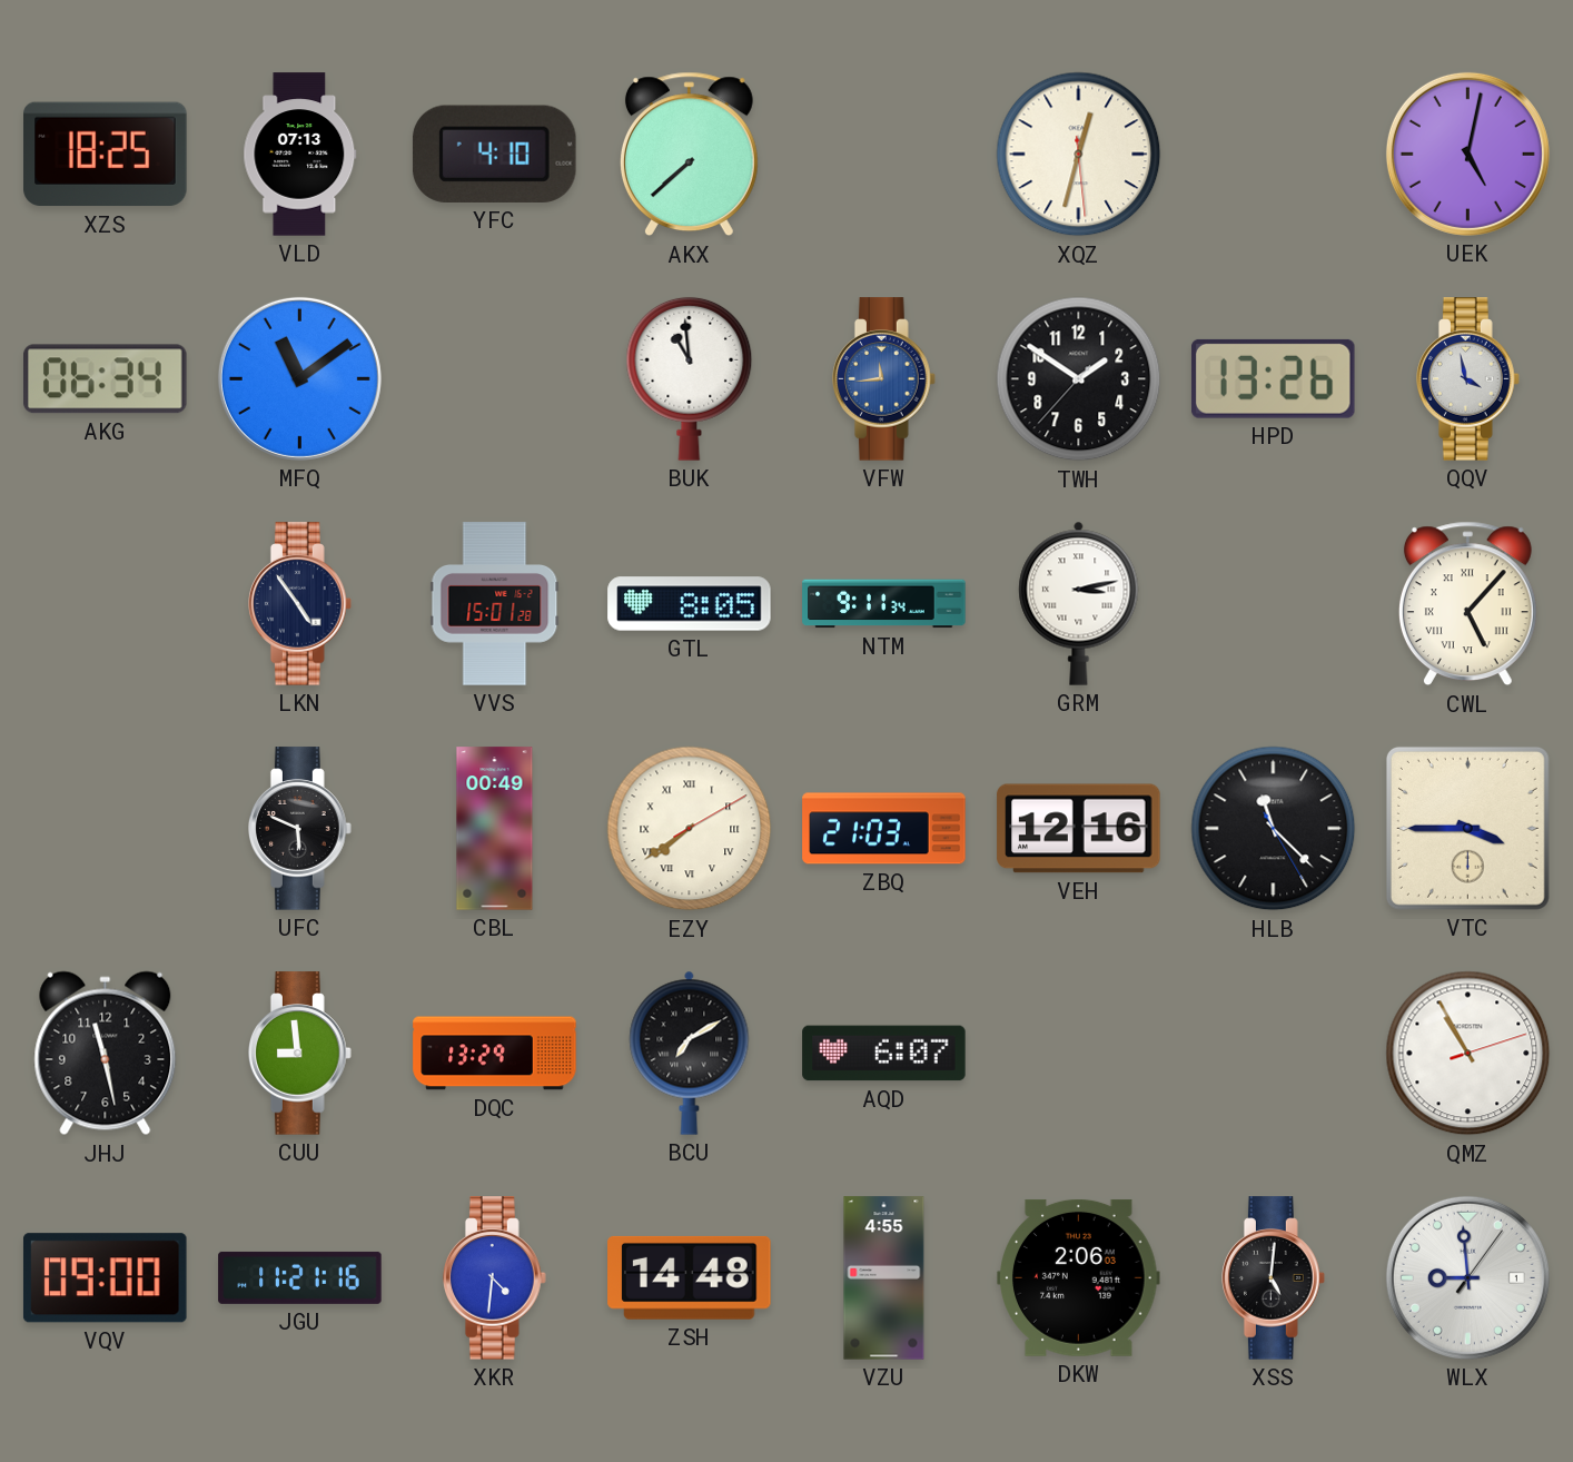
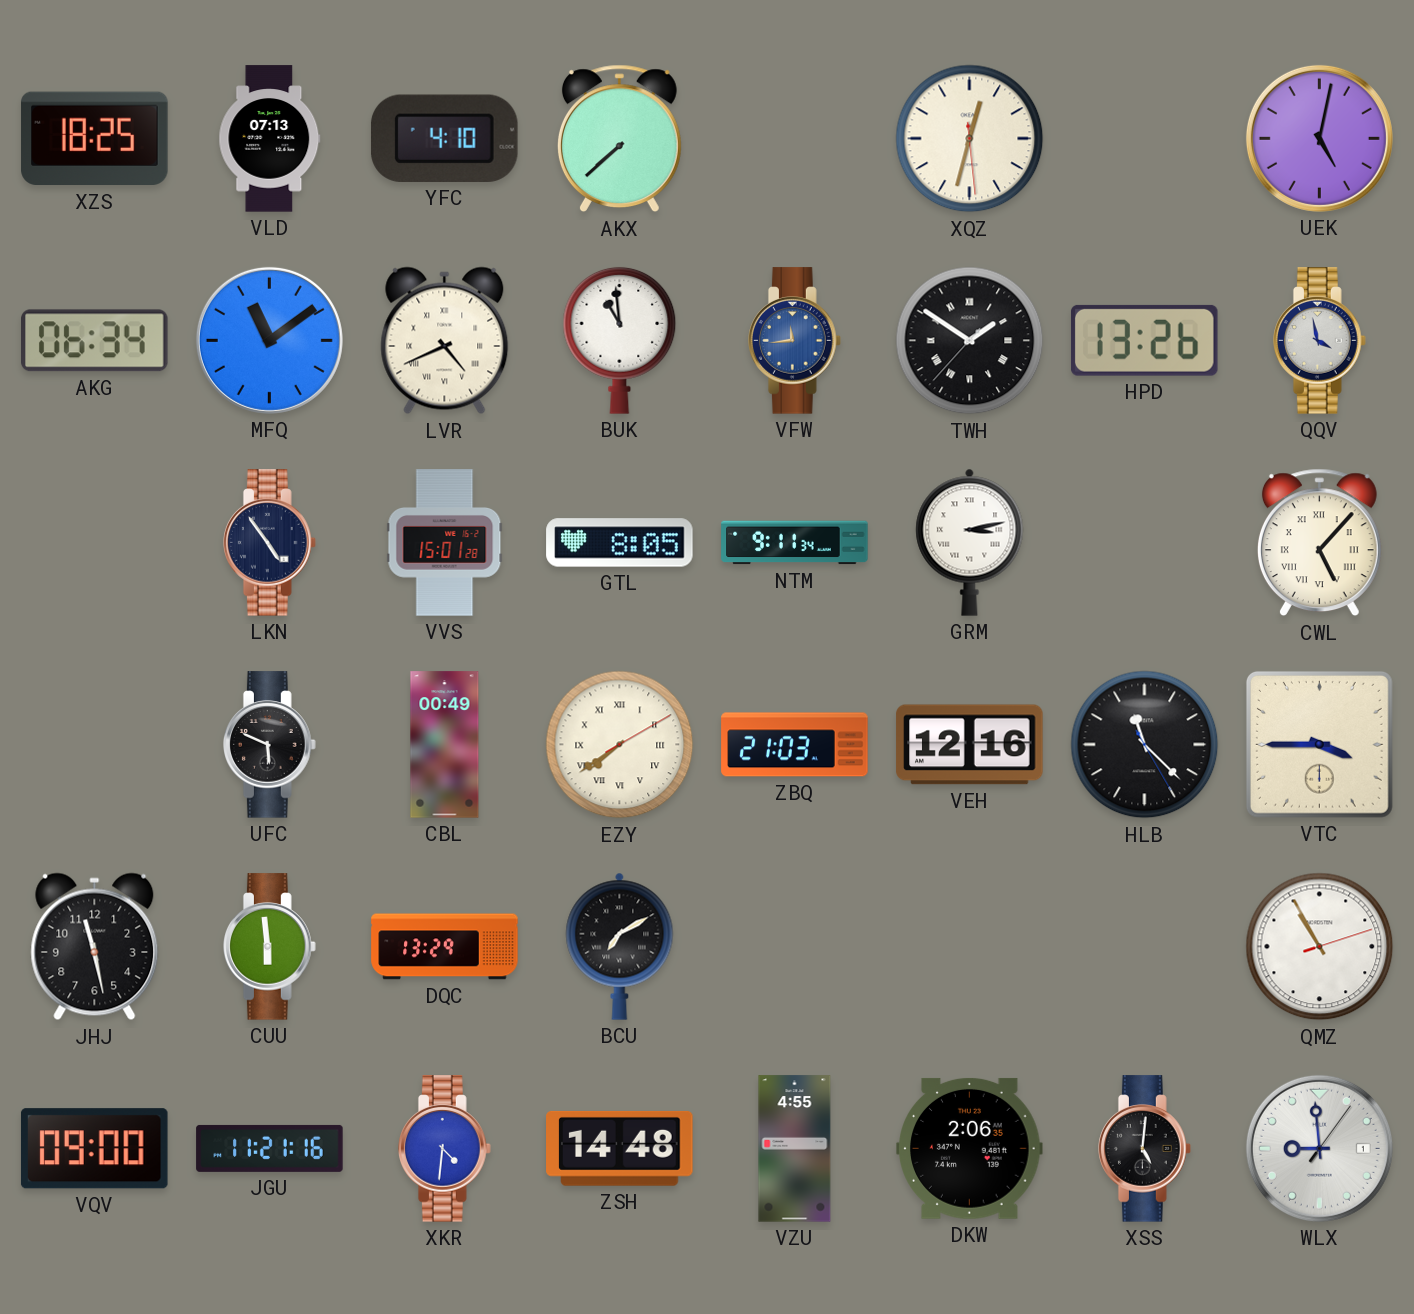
LVR: none -> 4:41 (445, 341)
TWH numerals: Arabic -> Roman (970, 341)
CUU: 8:59 -> 5:59 (270, 947)
AQD: 6:07 -> none (884, 1054)
DKW: 2:06:03 -> 2:06:35 (970, 1148)
